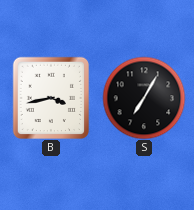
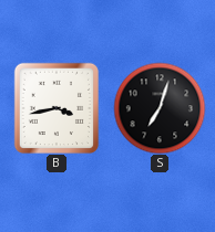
S: 7:05 -> 7:03 (160, 108)
